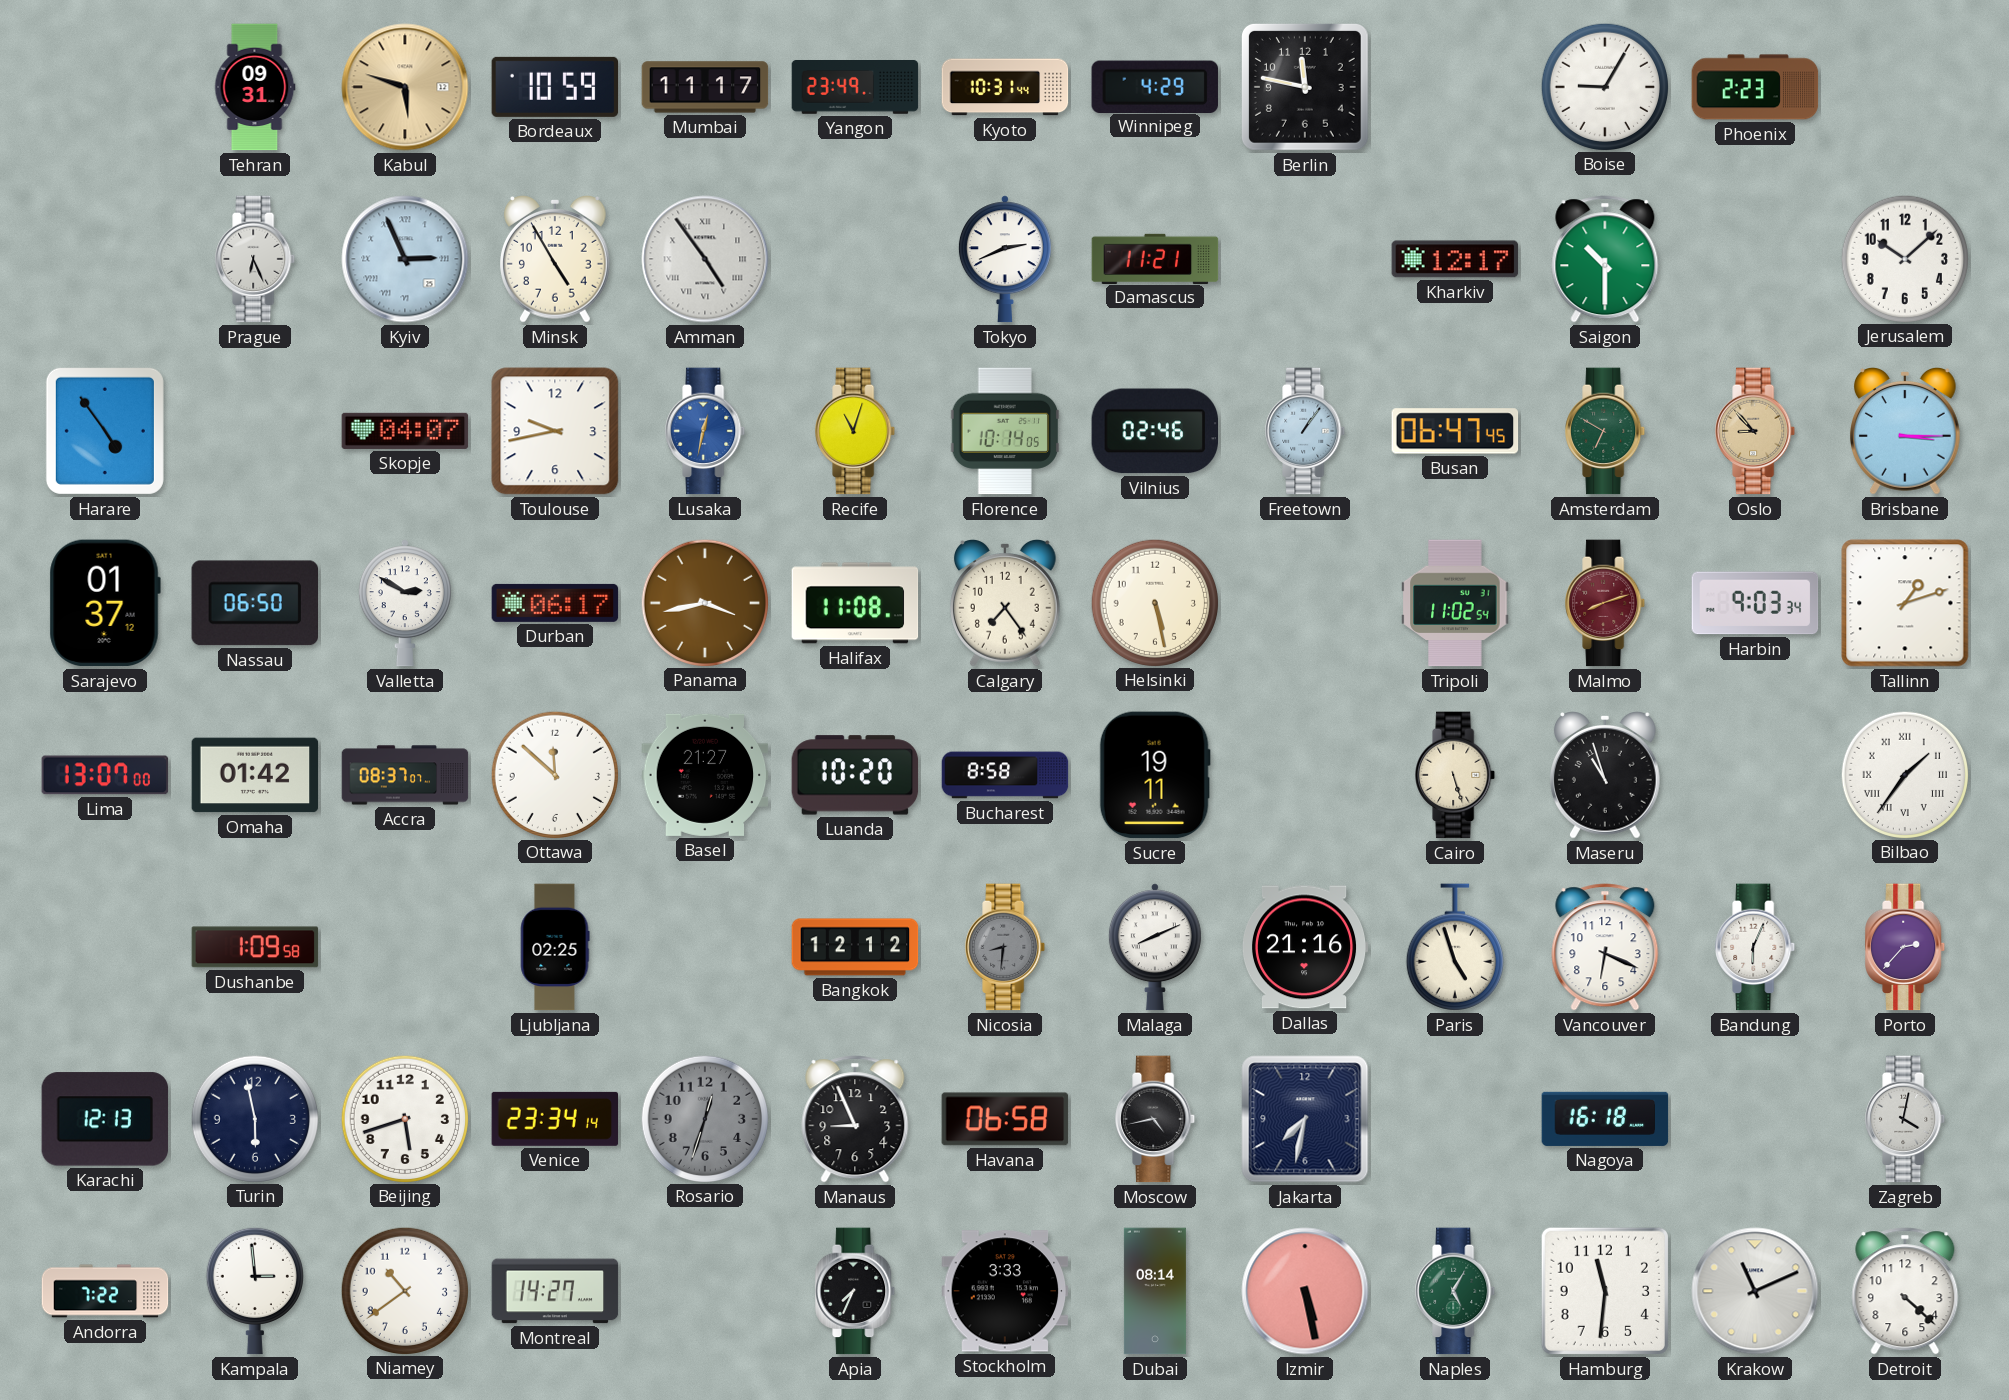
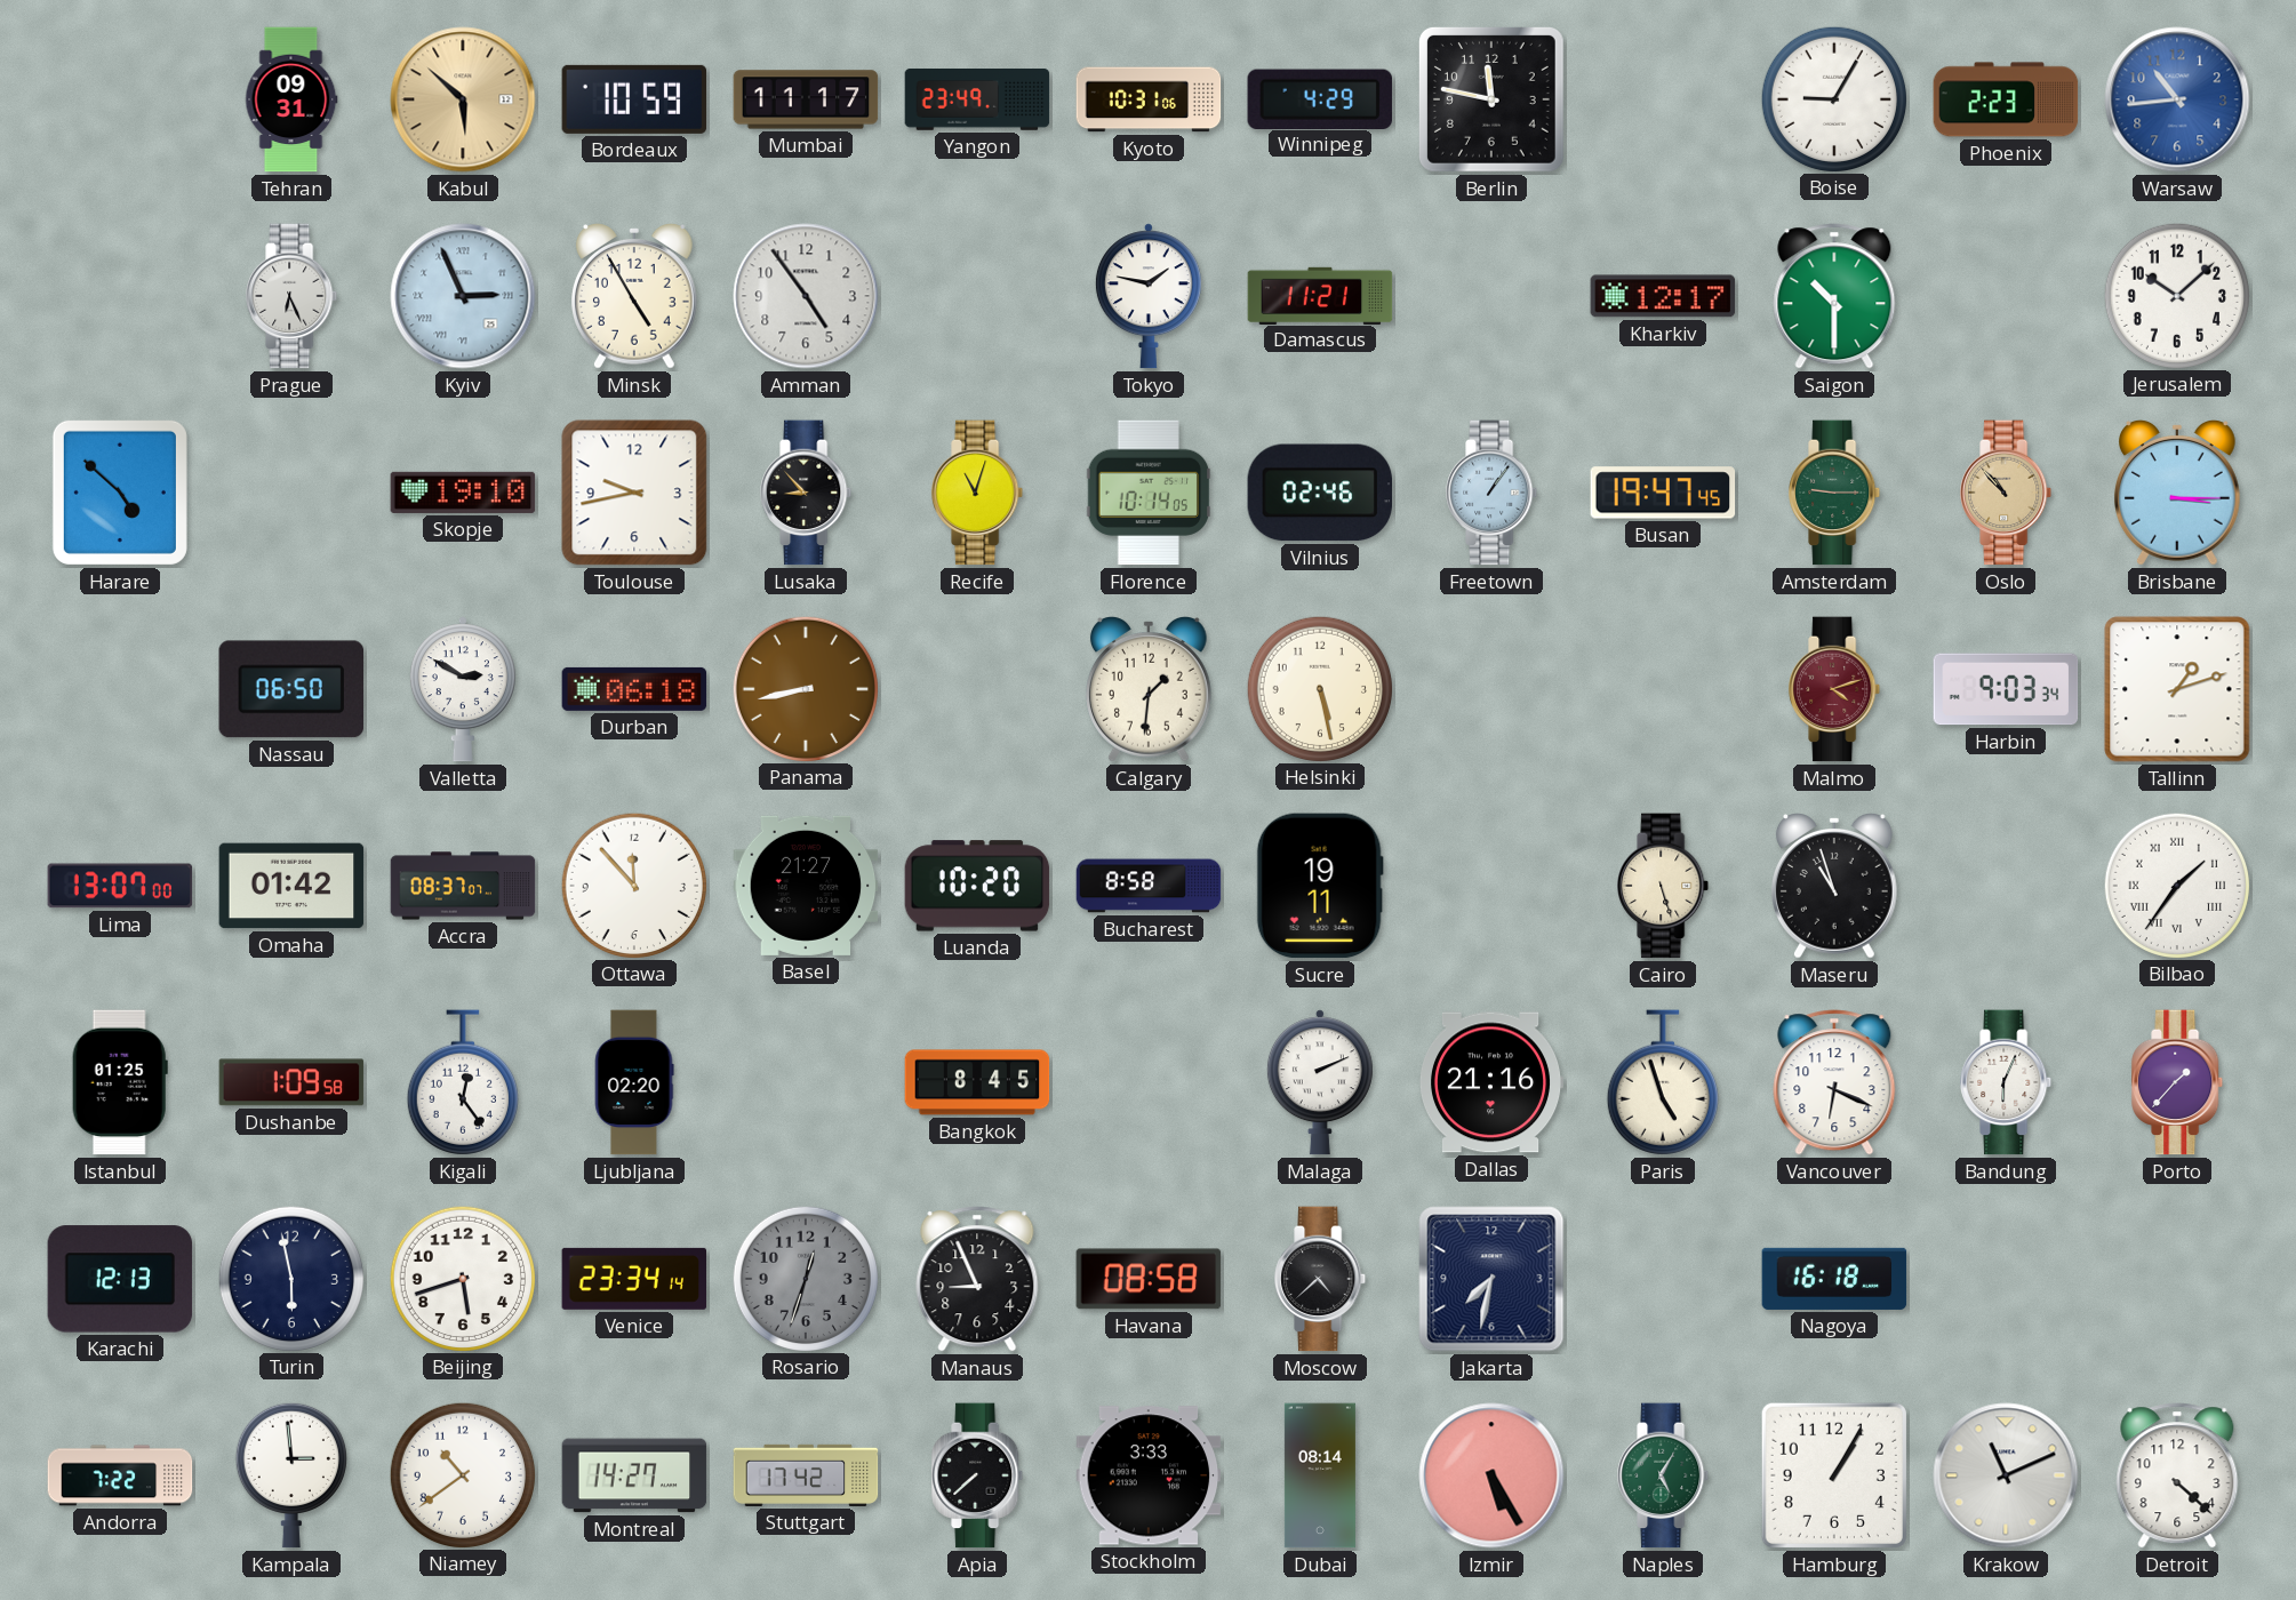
Kabul: 5:48 -> 5:52 (463, 99)
Kyoto: 10:31:44 -> 10:31:06 (1149, 99)
Warsaw: none -> 10:44 (2177, 99)
Amman numerals: Roman -> Arabic (806, 296)
Tokyo: 2:41 -> 1:47 (1149, 296)
Harare: 4:54 -> 4:52 (120, 493)
Skopje: 04:07 -> 19:10 (463, 493)
Lusaka: 12:32 -> 8:53 (807, 493)
Lusaka dial: blue -> black (807, 493)
Busan: 06:47 -> 19:47 (1663, 493)
Amsterdam: 6:50 -> 9:15 (1835, 493)
Oslo: 8:53 -> 10:53 (2007, 493)
Sarajevo: 01:37 -> none (105, 603)
Durban: 06:17 -> 06:18 (634, 689)
Panama: 3:43 -> 8:43 (805, 688)
Halifax: 11:08 -> none (855, 603)
Calgary: 7:24 -> 1:31 (1150, 690)
Tripoli: 11:02 -> none (1455, 603)
Malmo: 8:12 -> 4:12 (1835, 689)
Ottawa: 11:52 -> 11:53 (633, 885)
Istanbul: none -> 01:25 (120, 1082)
Kigali: none -> 12:24 (463, 1082)
Ljubljana: 02:25 -> 02:20 (634, 1082)
Bangkok: 12:12 -> 8:45 (977, 1082)
Nicosia: 8:31 -> none (1006, 947)
Malaga: 8:11 -> 2:11 (1320, 1082)
Porto: 2:37 -> 1:37 (2178, 1082)
Havana: 06:58 -> 08:58 (1149, 1279)
Moscow: 4:43 -> 4:38 (1321, 1279)
Zagreb: 4:02 -> none (1906, 1119)
Stuttgart: none -> 17:42 (806, 1475)
Apia: 7:34 -> 7:38 (978, 1475)
Izmir: 5:28 -> 5:25 (1491, 1475)
Hamburg: 11:31 -> 1:05 (1834, 1475)
